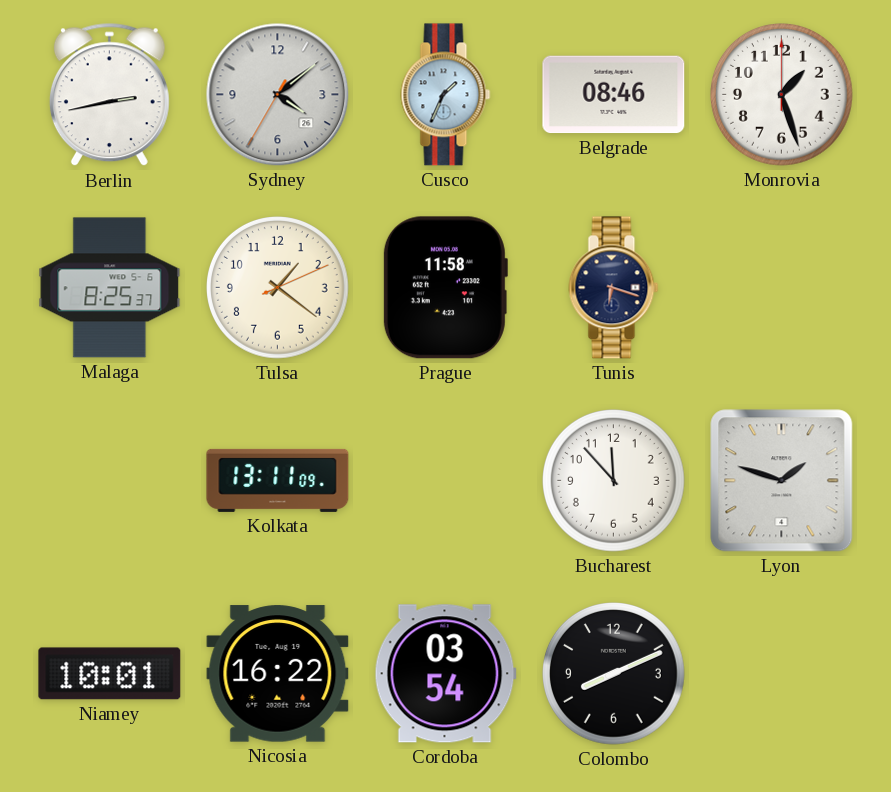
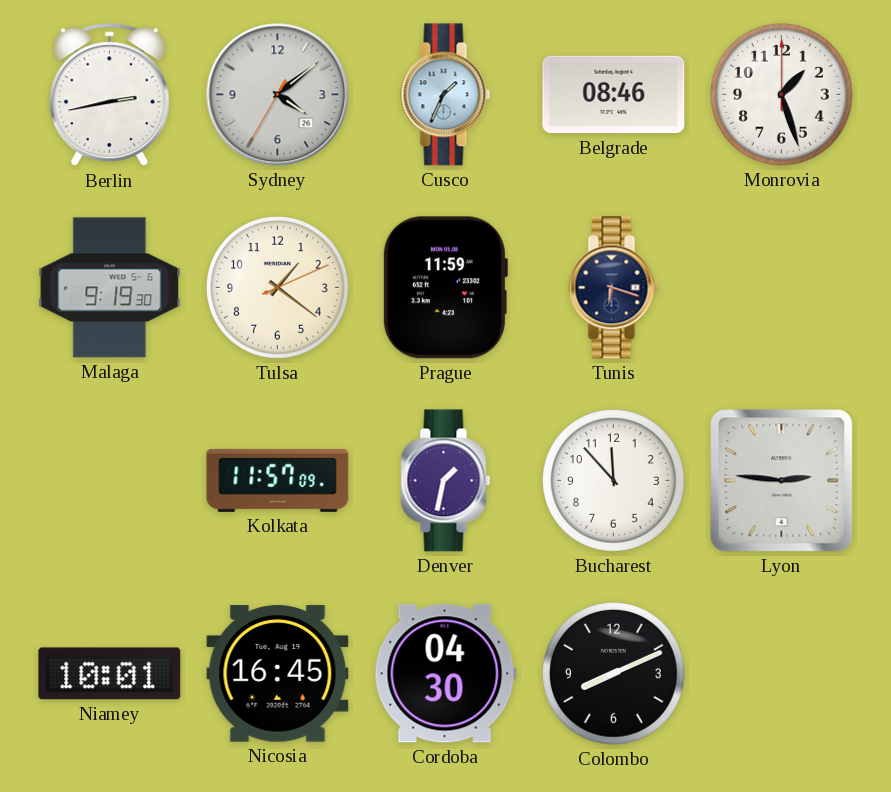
Malaga: 8:25 -> 9:19 (110, 288)
Prague: 11:58 -> 11:59 (445, 288)
Kolkata: 13:11 -> 11:57 (278, 480)
Denver: none -> 1:32 (446, 481)
Lyon: 1:48 -> 2:46 (782, 481)
Nicosia: 16:22 -> 16:45 (278, 674)
Cordoba: 03:54 -> 04:30 (445, 674)
